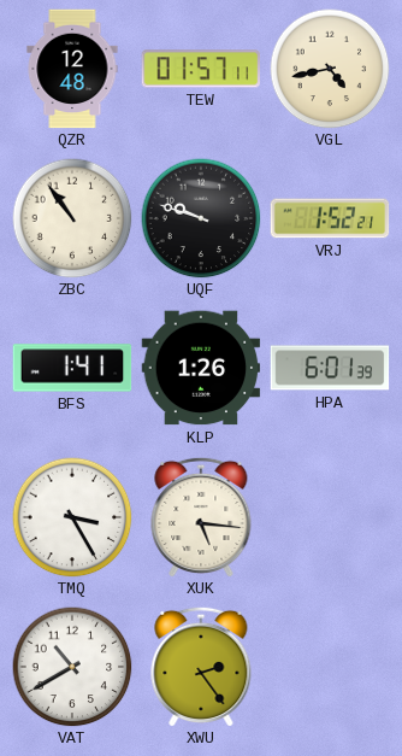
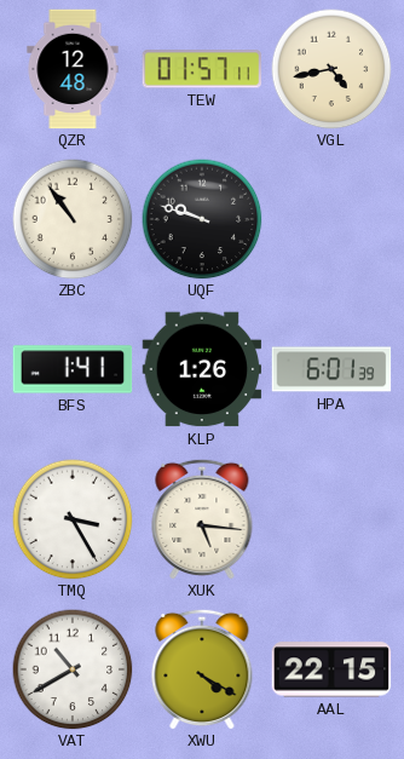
VRJ: 1:52 -> none (330, 218)
XWU: 2:24 -> 4:20 (202, 669)
AAL: none -> 22:15 (331, 669)
